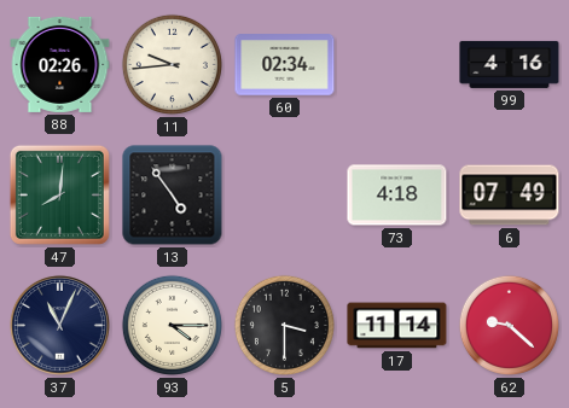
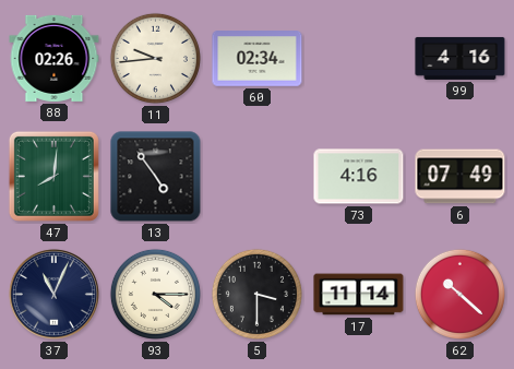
73: 4:18 -> 4:16 (359, 177)
62: 9:22 -> 10:22 (459, 294)
